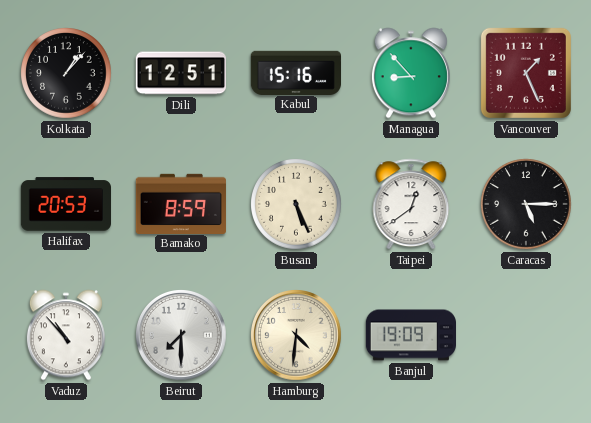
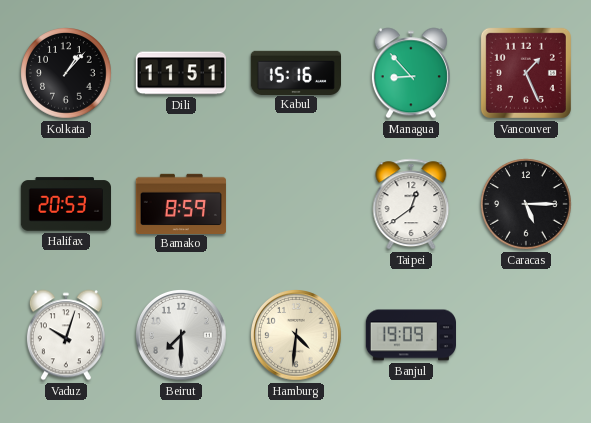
Dili: 12:51 -> 11:51 (180, 73)
Busan: 5:26 -> none (297, 205)
Vaduz: 10:53 -> 10:03 (66, 335)
